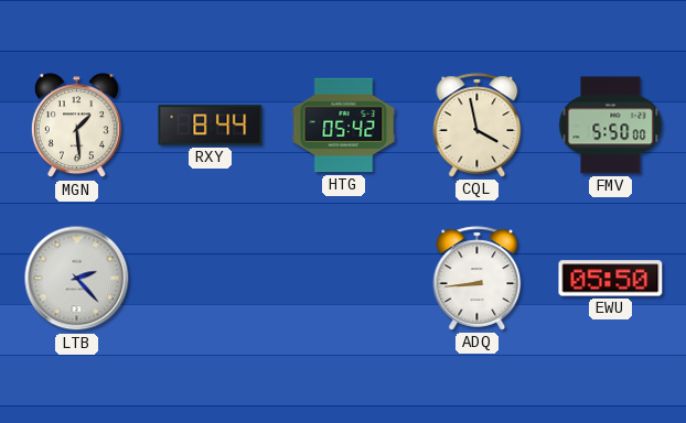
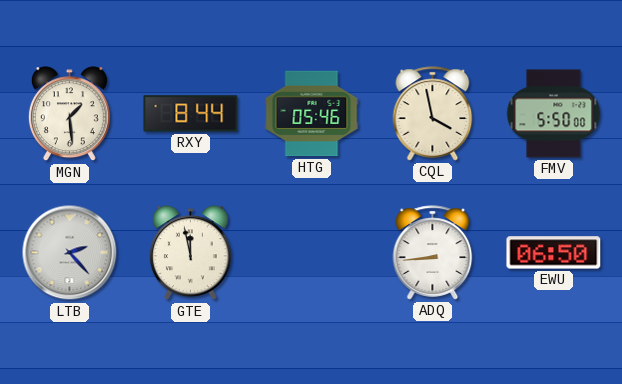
HTG: 05:42 -> 05:46 (312, 114)
GTE: none -> 11:58 (190, 253)
EWU: 05:50 -> 06:50 (554, 253)
